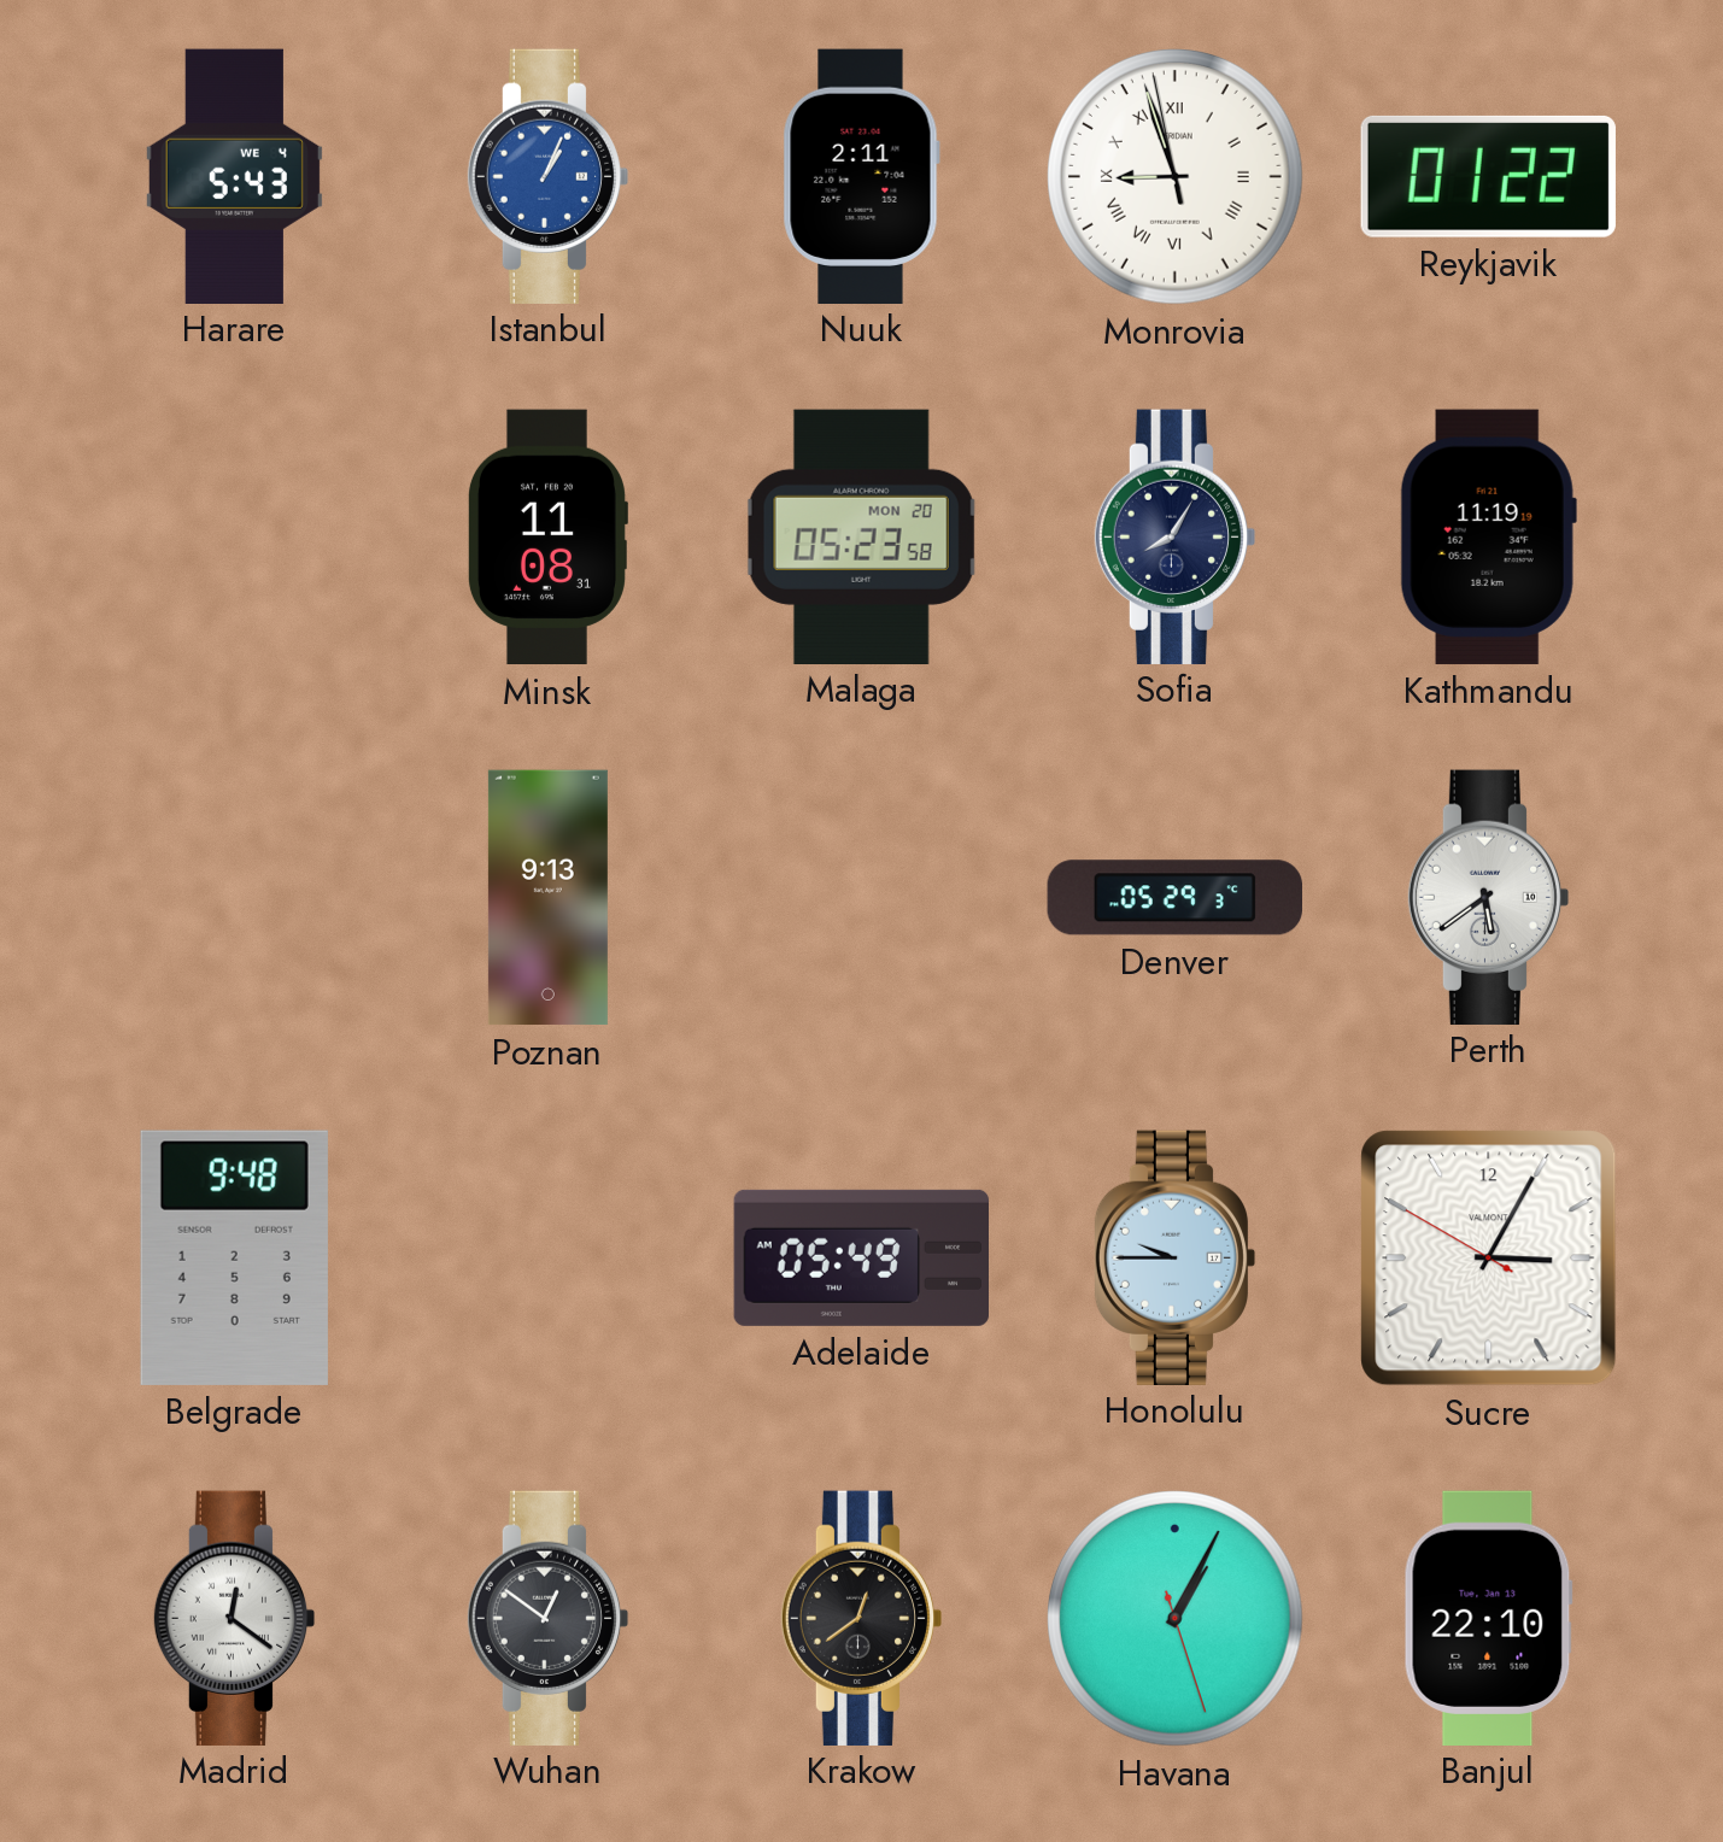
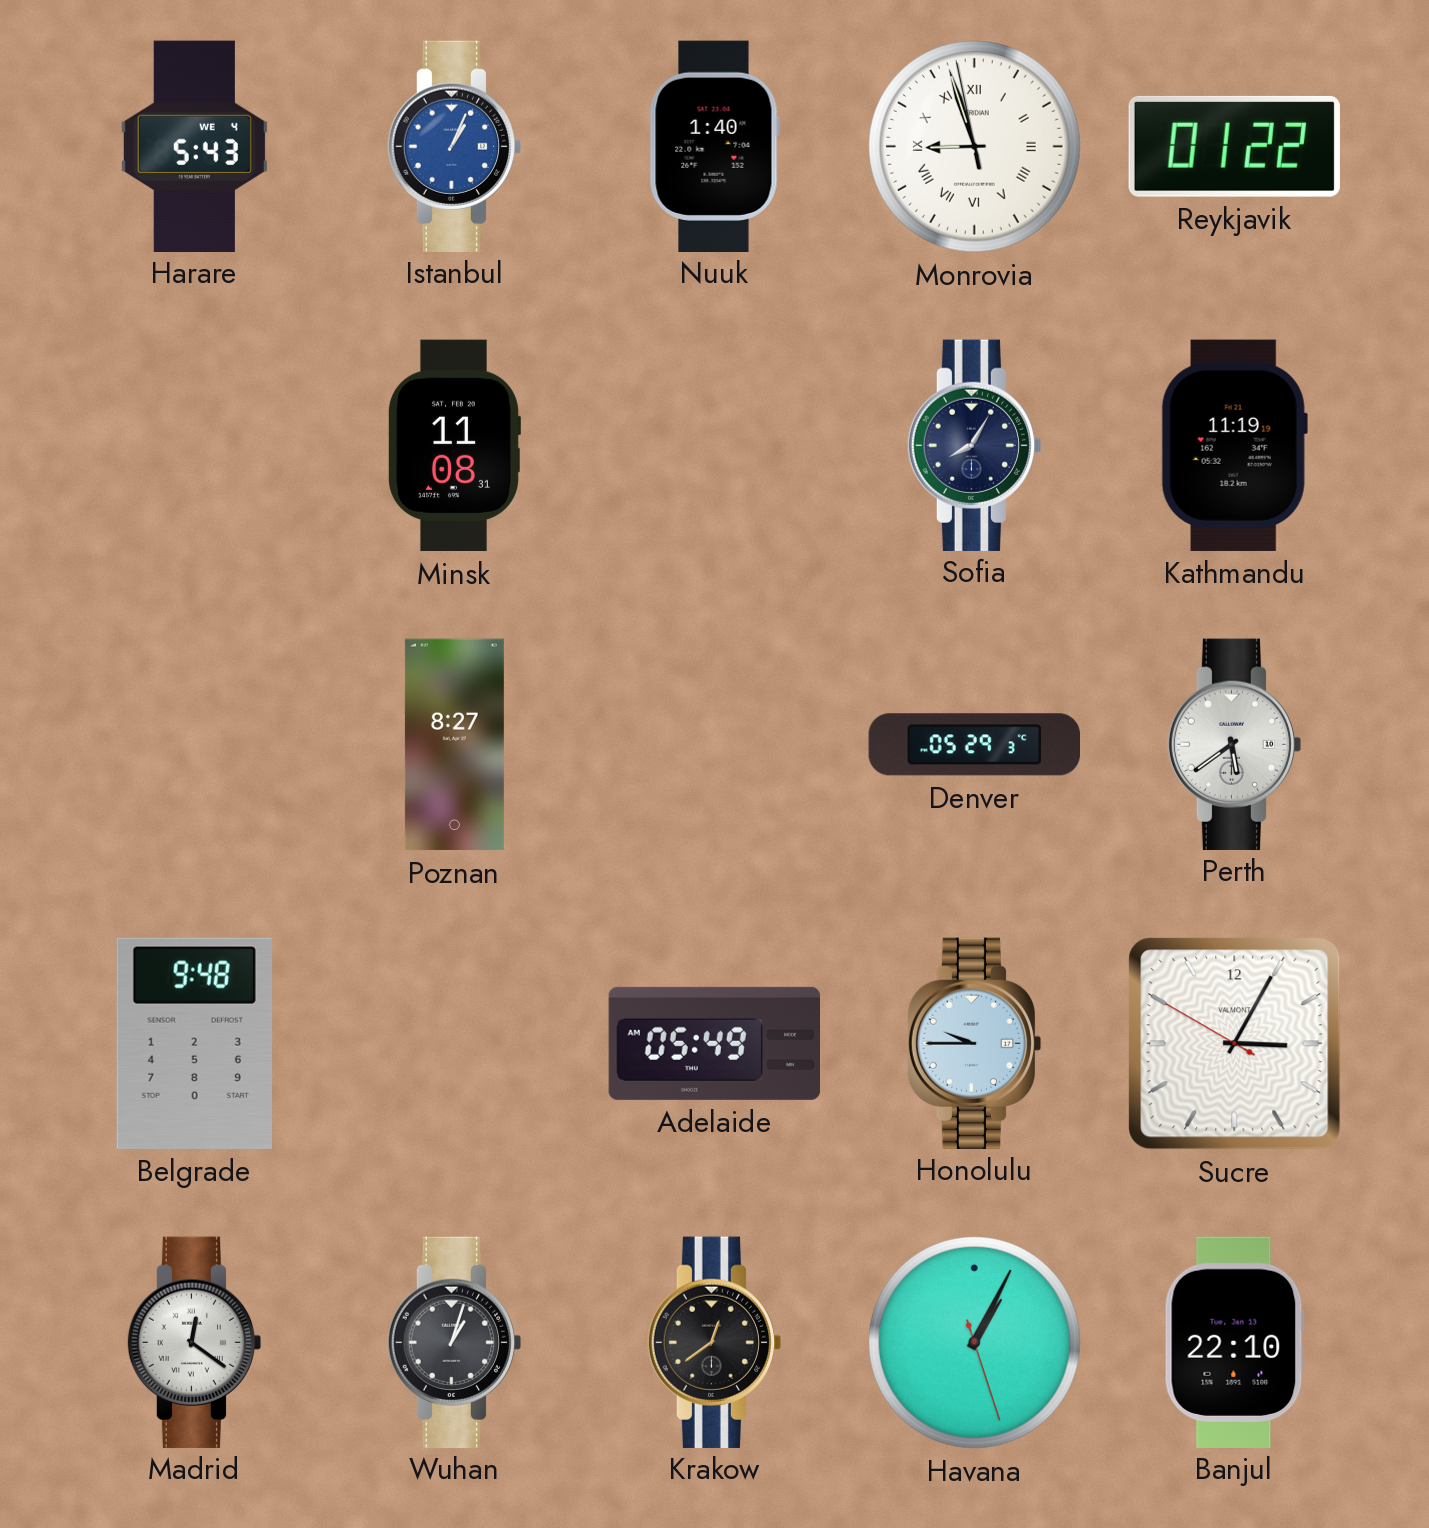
Nuuk: 2:11 -> 1:40 (714, 146)
Malaga: 05:23 -> none (861, 536)
Poznan: 9:13 -> 8:27 (454, 745)
Wuhan: 12:51 -> 1:03 (455, 1342)
